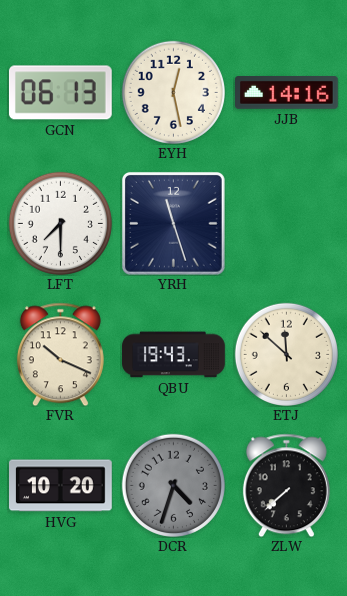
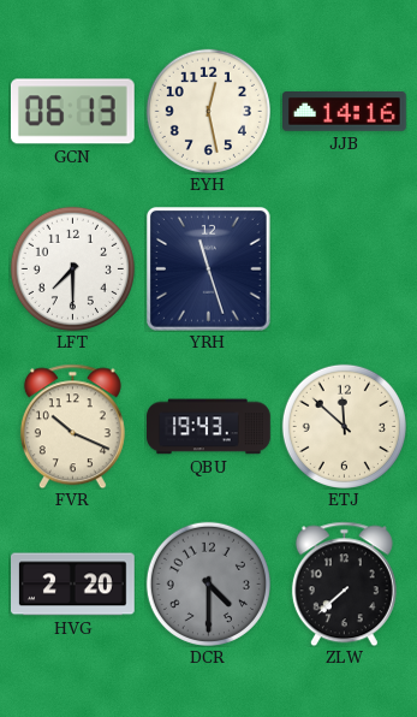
HVG: 10:20 -> 2:20 (73, 585)
DCR: 4:33 -> 4:30 (208, 583)
